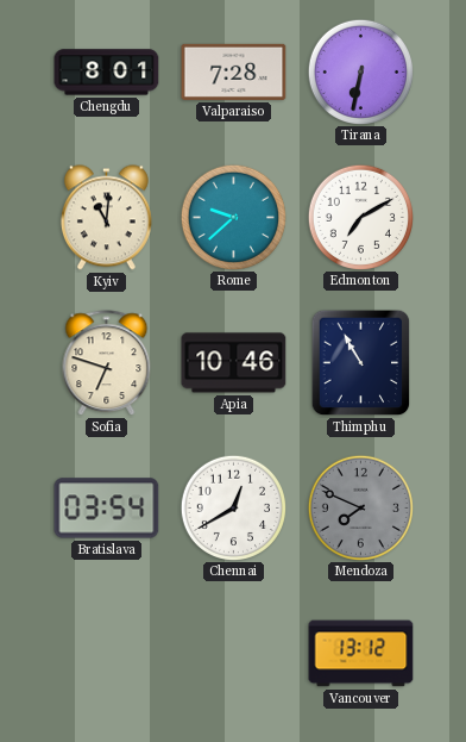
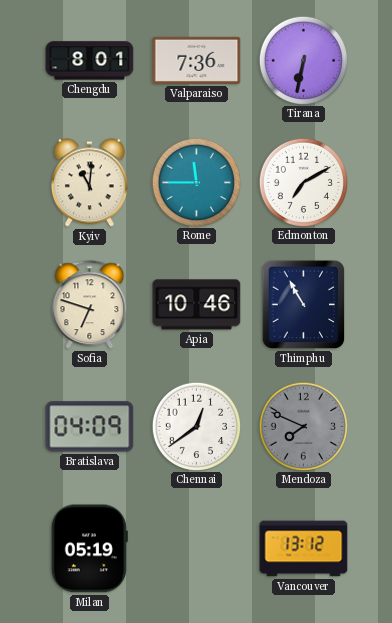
Valparaiso: 7:28 -> 7:36 (197, 60)
Rome: 9:38 -> 11:45 (196, 182)
Bratislava: 03:54 -> 04:09 (90, 427)
Chennai: 12:40 -> 12:39 (196, 426)
Milan: none -> 05:19 (89, 549)
